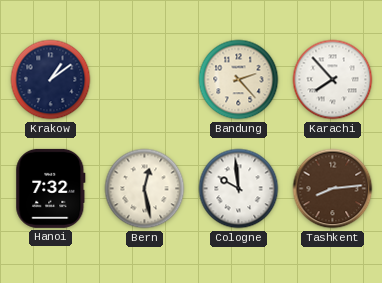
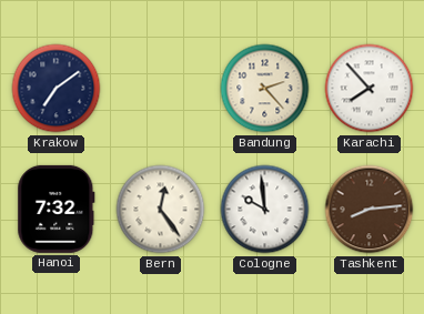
Krakow: 1:09 -> 7:09 (57, 89)
Bern: 12:28 -> 12:24 (161, 210)
